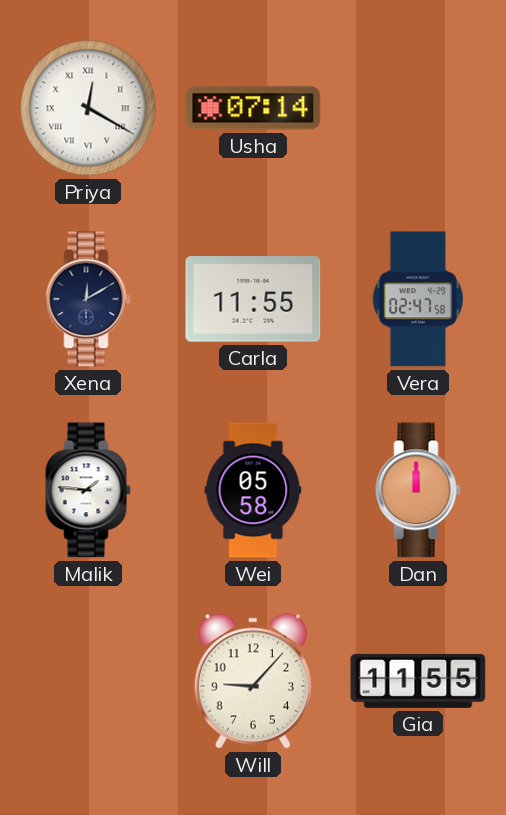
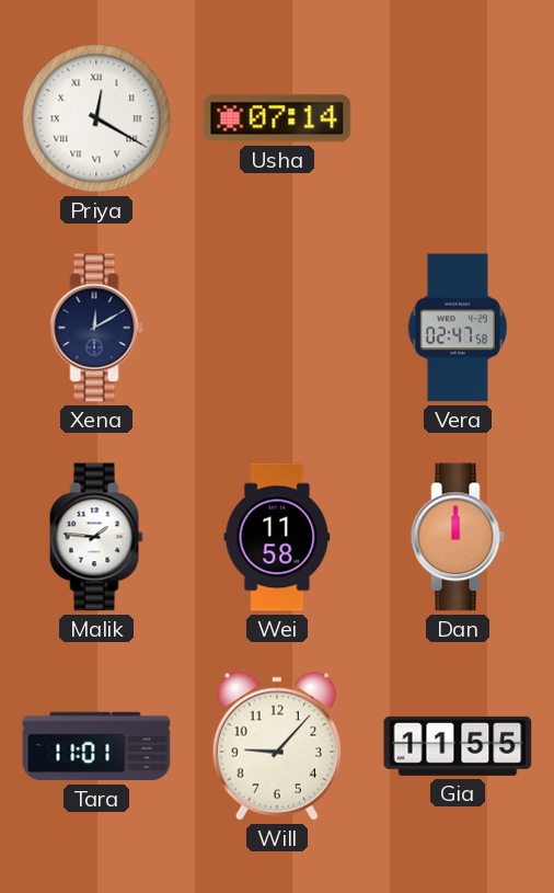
Carla: 11:55 -> none (253, 299)
Wei: 05:58 -> 11:58 (277, 537)
Tara: none -> 11:01 (96, 746)
